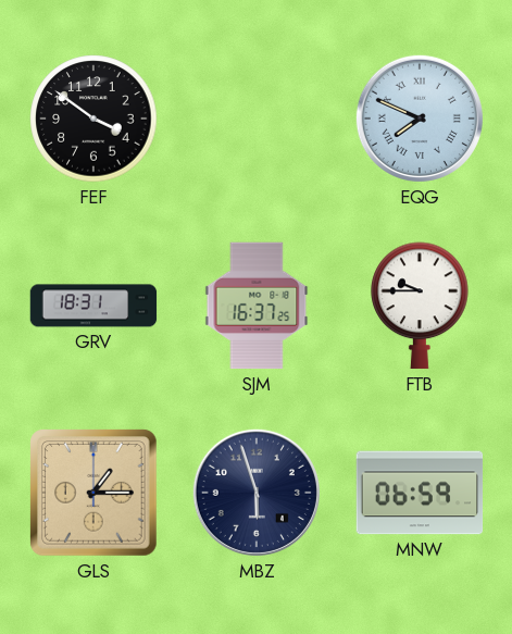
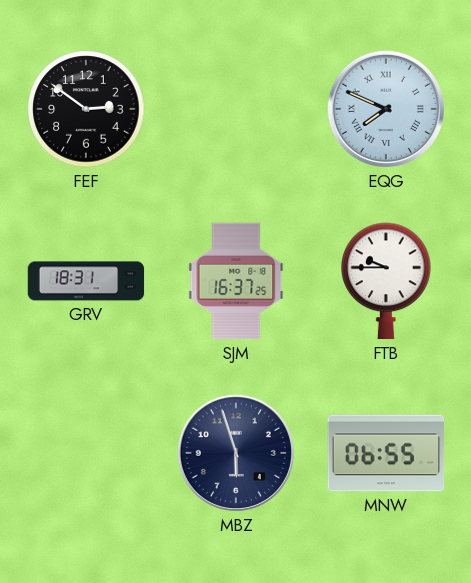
FEF: 3:51 -> 2:51 (86, 109)
GLS: 1:15 -> none (93, 493)
MNW: 06:59 -> 06:55 (386, 453)
